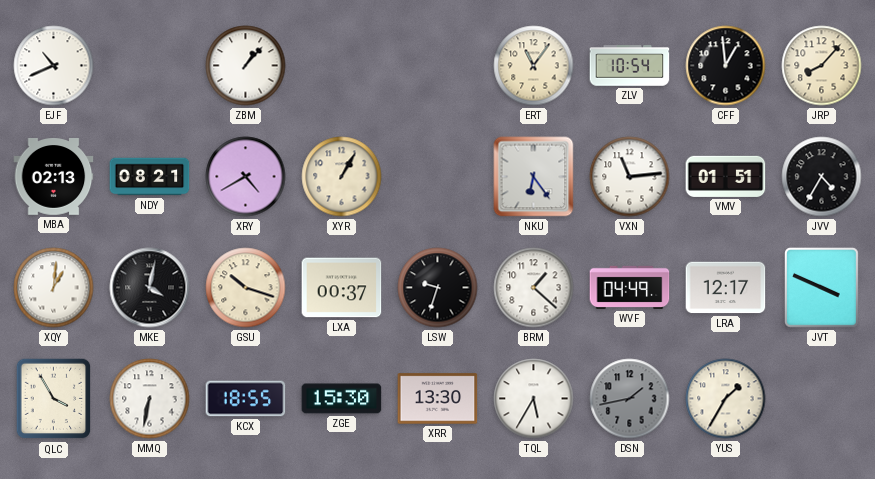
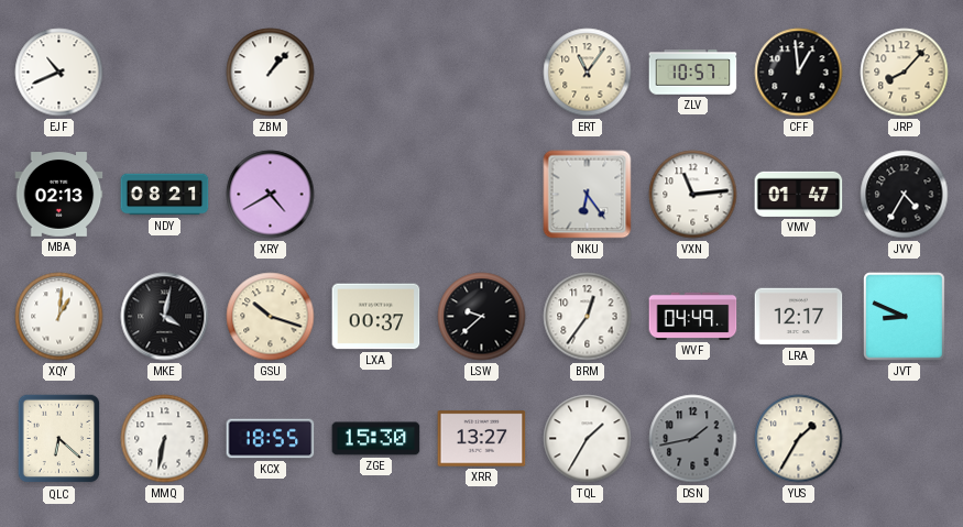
ZLV: 10:54 -> 10:57 (693, 73)
XYR: 1:05 -> none (342, 177)
VMV: 01:51 -> 01:47 (799, 194)
LSW: 9:33 -> 9:38 (482, 317)
BRM: 1:22 -> 12:36 (588, 317)
JVT: 3:49 -> 8:49 (905, 317)
QLC: 3:55 -> 6:22 (59, 439)
XRR: 13:30 -> 13:27 (482, 439)
TQL: 5:35 -> 1:35 (588, 439)
